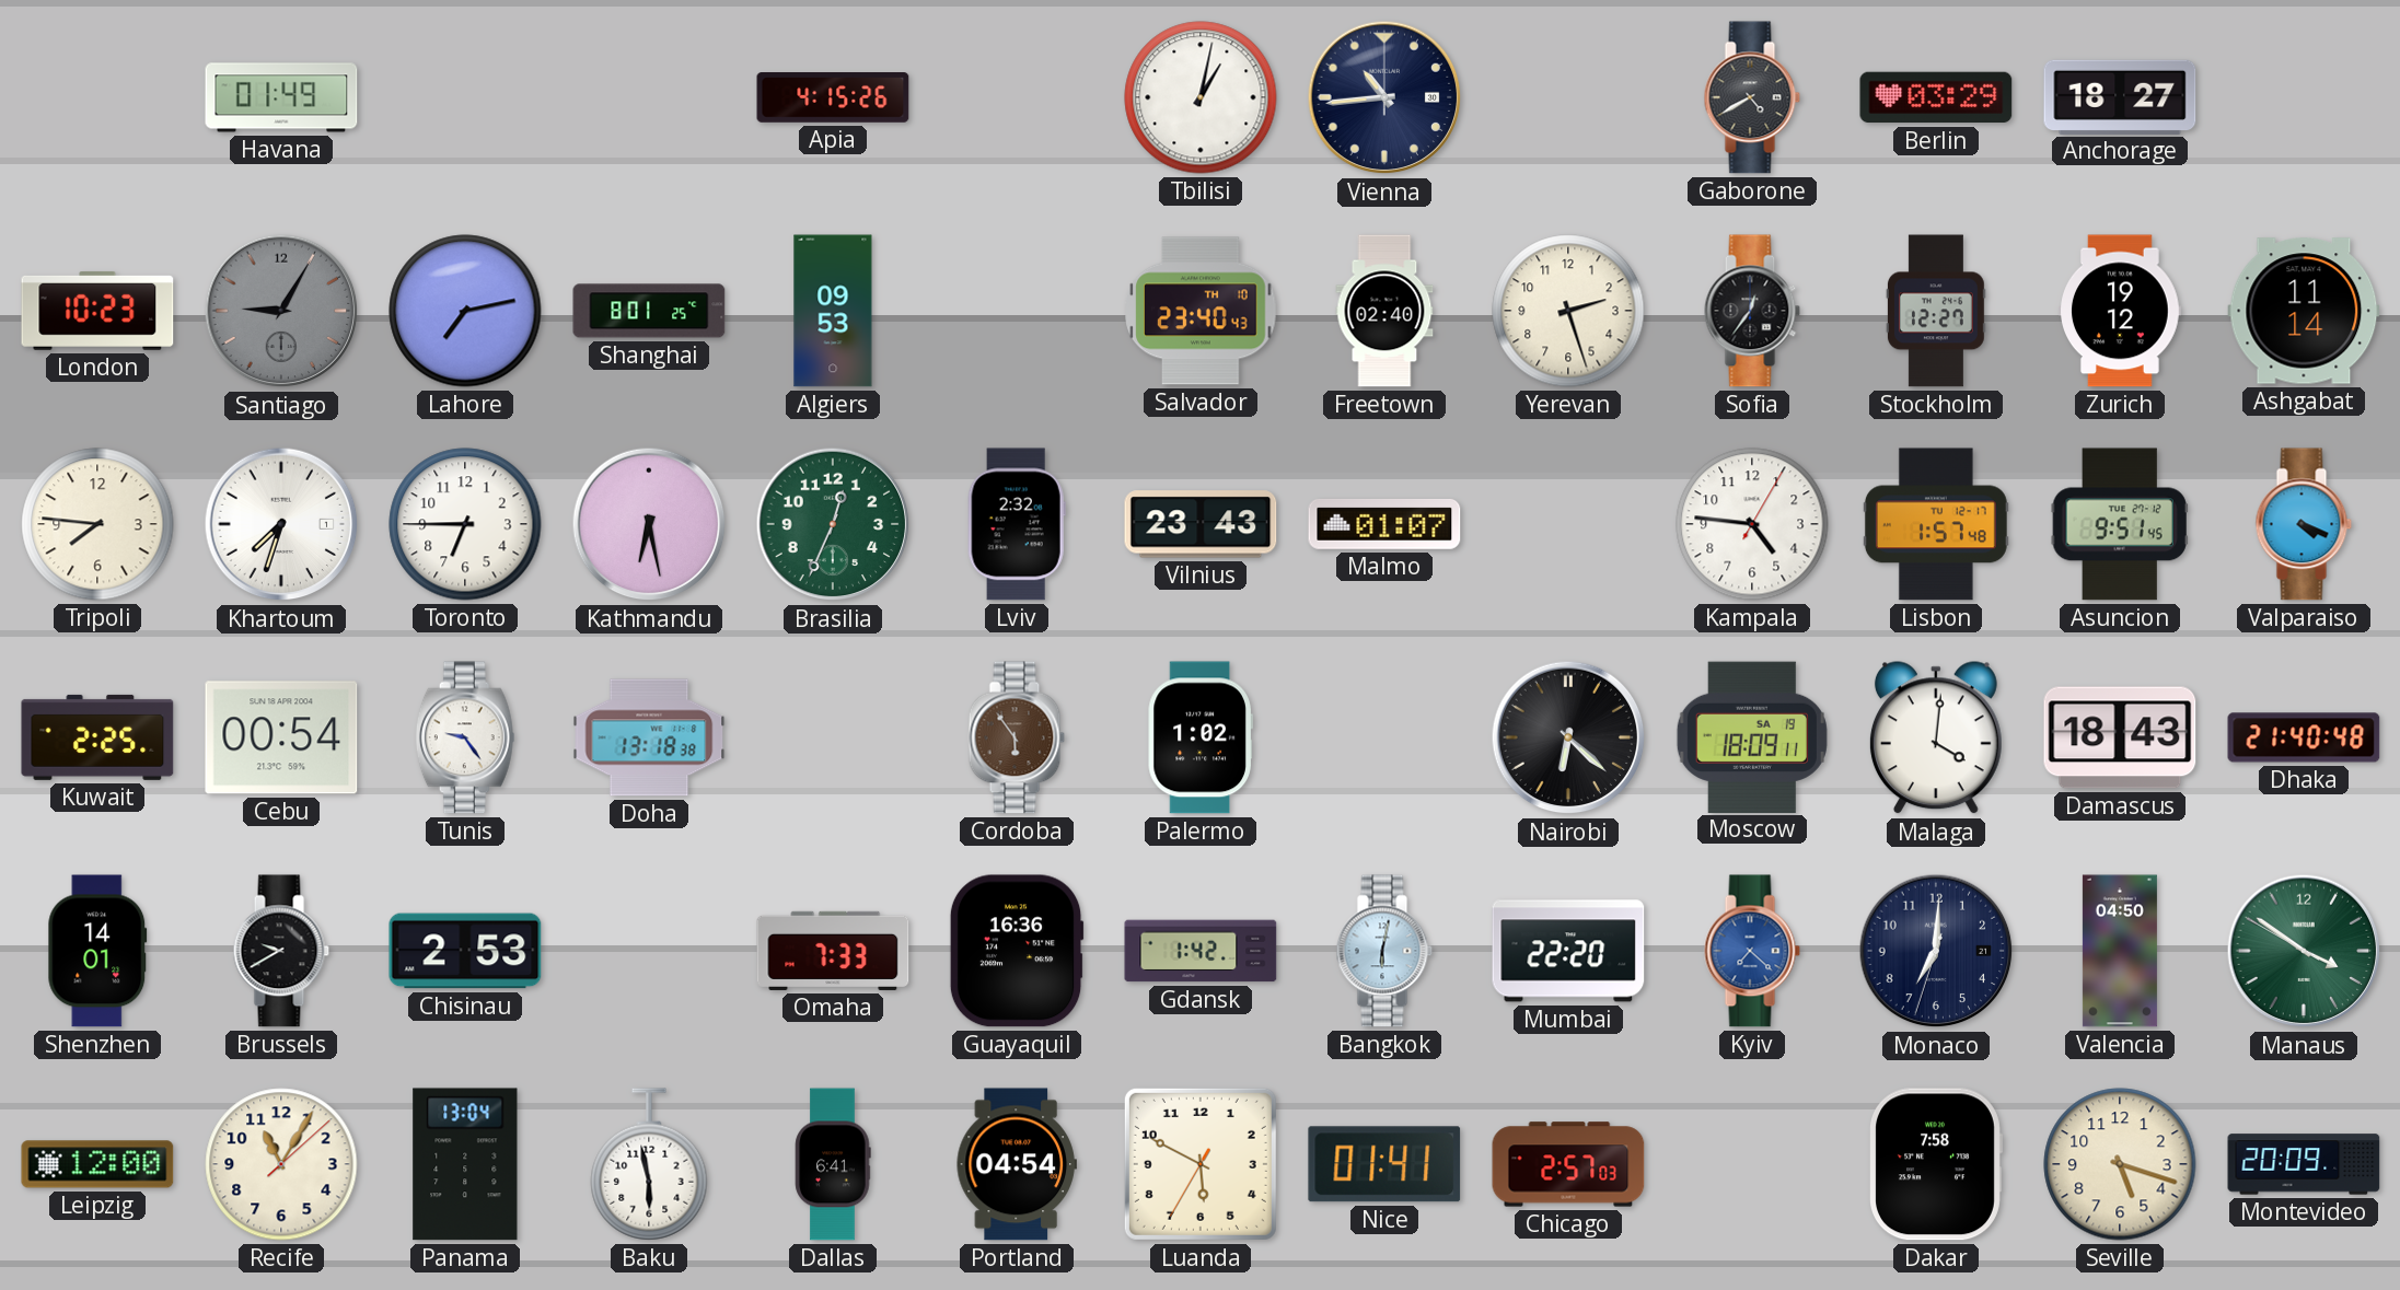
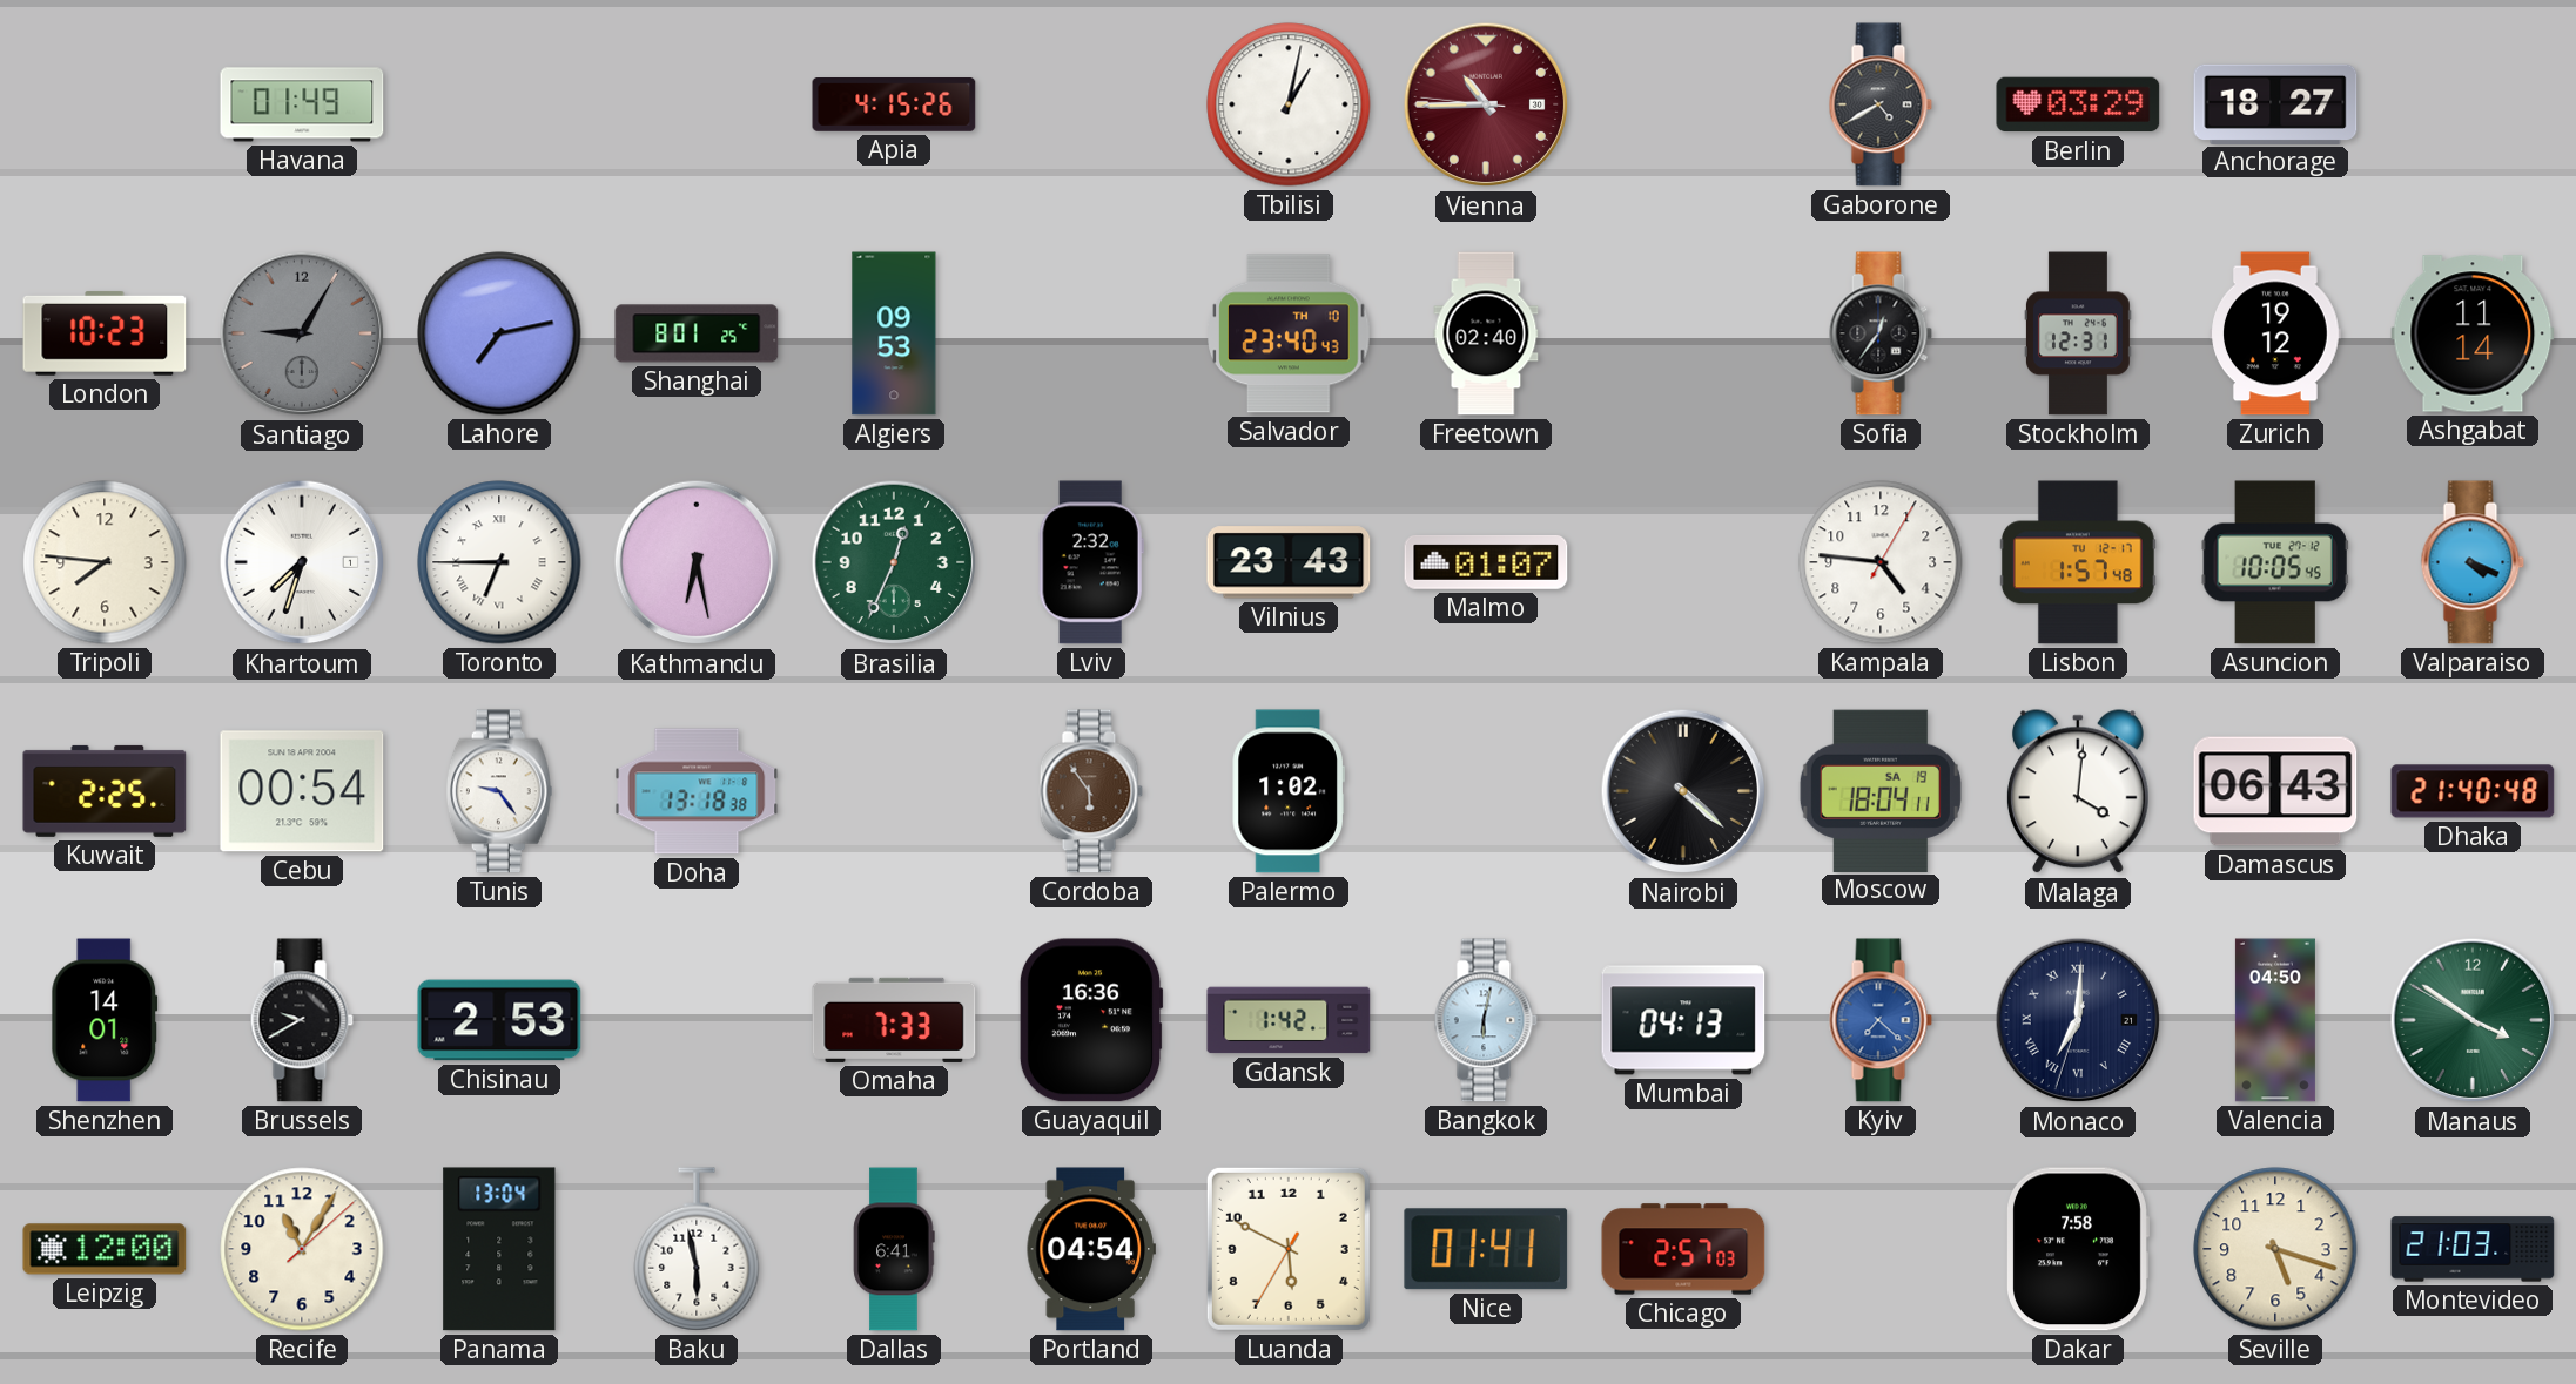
Vienna: 10:44:00 -> 10:44:46 (1486, 104)
Vienna dial: navy -> burgundy (1486, 104)
Yerevan: 2:27 -> none (1568, 311)
Stockholm: 12:27 -> 12:31 (2078, 333)
Toronto numerals: Arabic -> Roman (499, 562)
Asuncion: 9:51 -> 10:05 (2275, 562)
Nairobi: 6:22 -> 4:22 (1683, 791)
Moscow: 18:09 -> 18:04 (1881, 790)
Damascus: 18:43 -> 06:43 (2275, 791)
Mumbai: 22:20 -> 04:13 (1683, 1020)
Monaco numerals: Arabic -> Roman (2078, 1020)
Montevideo: 20:09 -> 21:03 (2473, 1249)
